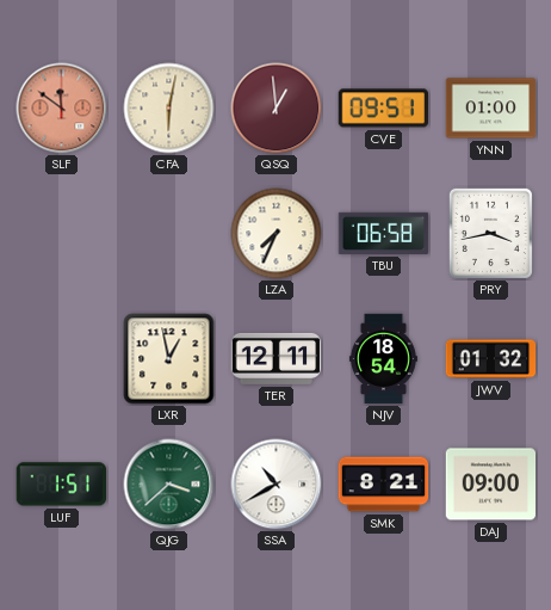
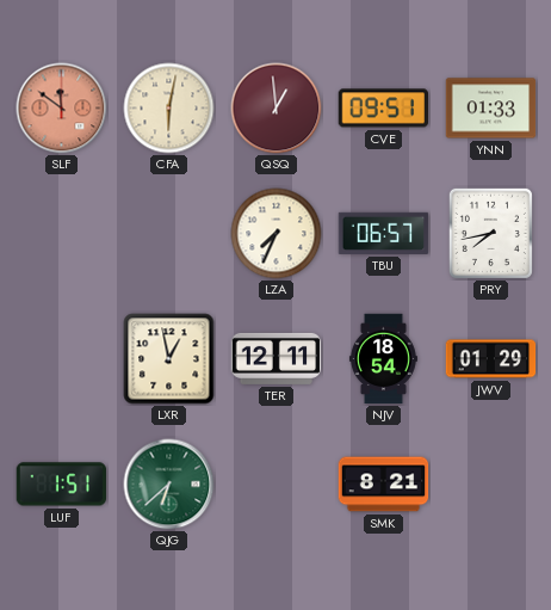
YNN: 01:00 -> 01:33 (491, 109)
TBU: 06:58 -> 06:57 (384, 233)
PRY: 3:43 -> 7:43 (490, 233)
JWV: 01:32 -> 01:29 (491, 359)
QJG: 3:38 -> 6:38 (169, 485)
SSA: 10:40 -> none (277, 485)
DAJ: 09:00 -> none (491, 485)
